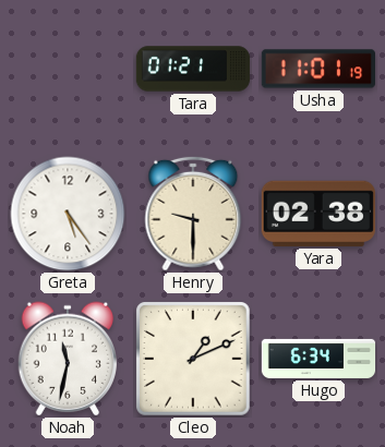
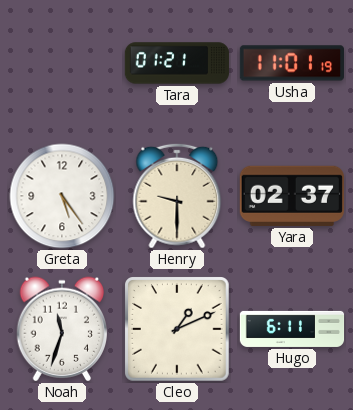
Yara: 02:38 -> 02:37 (292, 196)
Noah: 11:32 -> 11:33 (62, 329)
Hugo: 6:34 -> 6:11 (292, 329)
